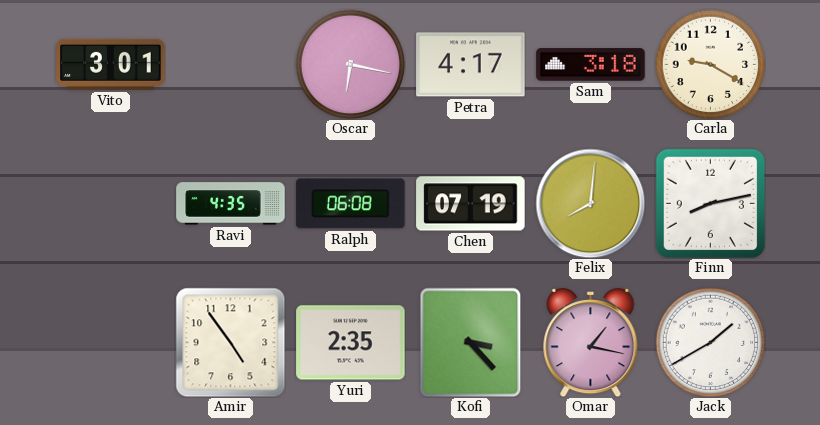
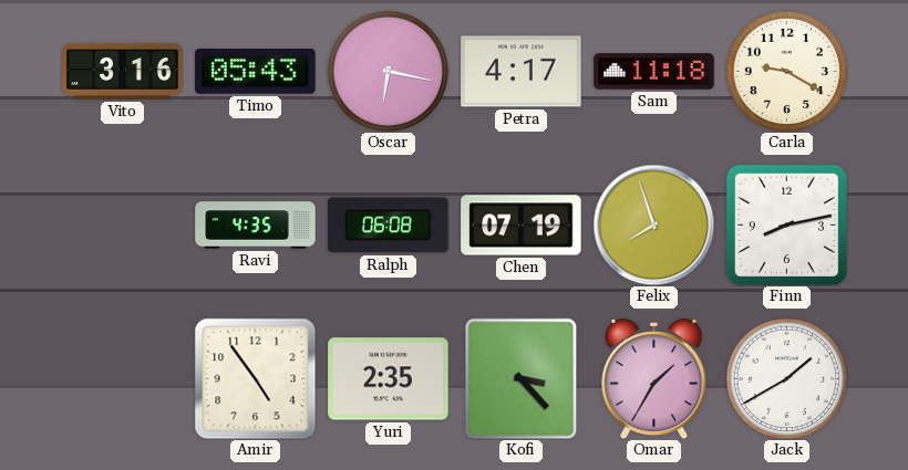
Vito: 3:01 -> 3:16 (123, 71)
Timo: none -> 05:43 (256, 72)
Sam: 3:18 -> 11:18 (654, 72)
Felix: 8:01 -> 7:57 (653, 224)
Omar: 1:17 -> 1:35 (654, 379)
